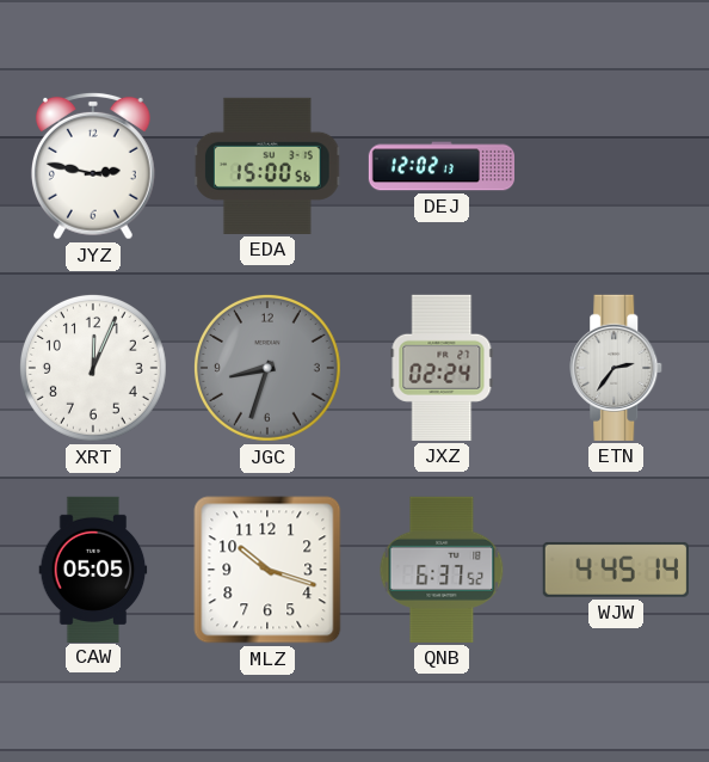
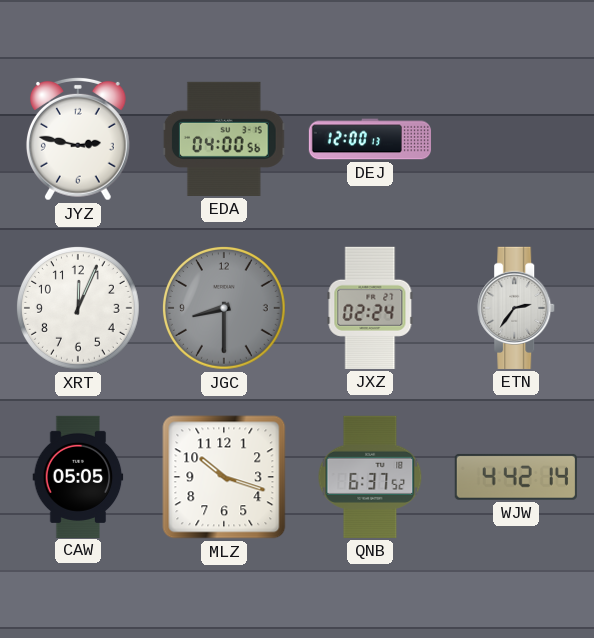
EDA: 15:00 -> 04:00 (224, 139)
DEJ: 12:02 -> 12:00 (369, 139)
JGC: 8:33 -> 8:30 (224, 308)
WJW: 4:45 -> 4:42 (516, 477)
